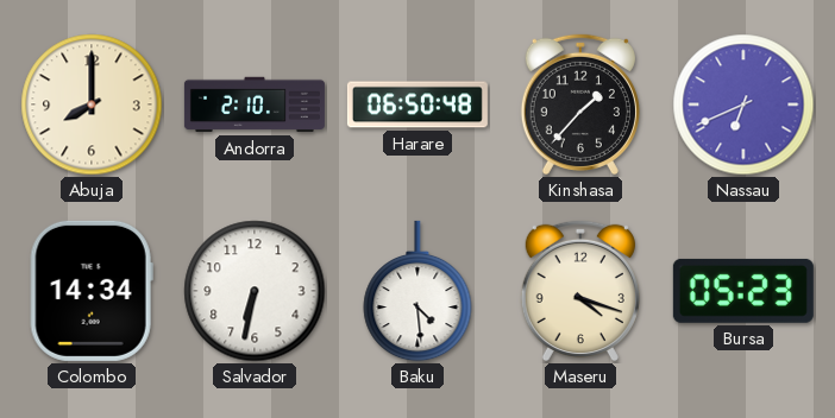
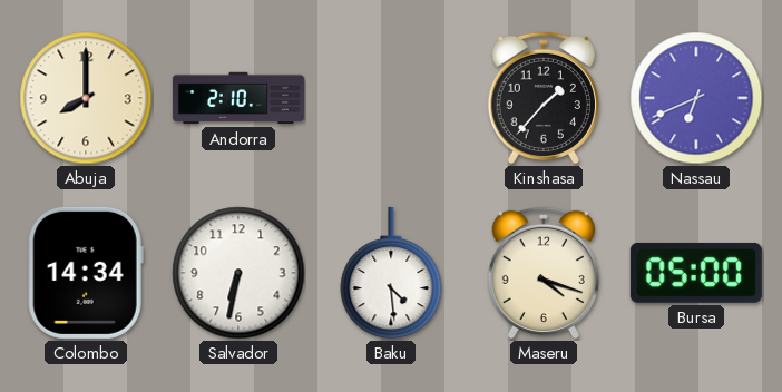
Harare: 06:50 -> none (417, 104)
Bursa: 05:23 -> 05:00 (696, 273)
